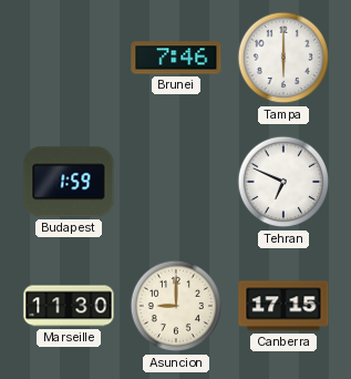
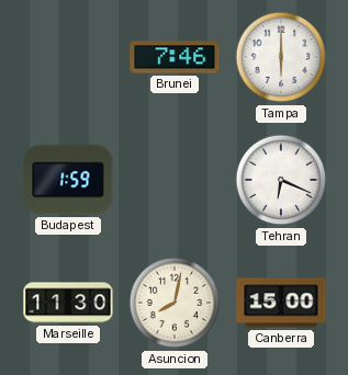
Tehran: 6:49 -> 6:19 (281, 180)
Asuncion: 9:00 -> 8:02 (175, 303)
Canberra: 17:15 -> 15:00 (281, 303)
